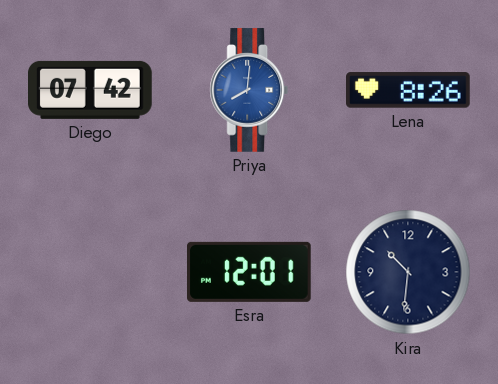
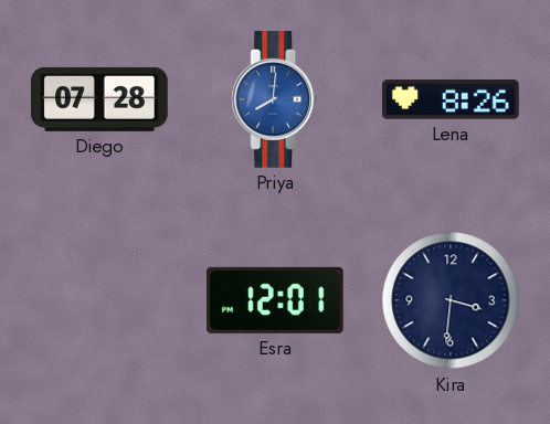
Diego: 07:42 -> 07:28 (101, 99)
Kira: 10:31 -> 3:31 (451, 300)
